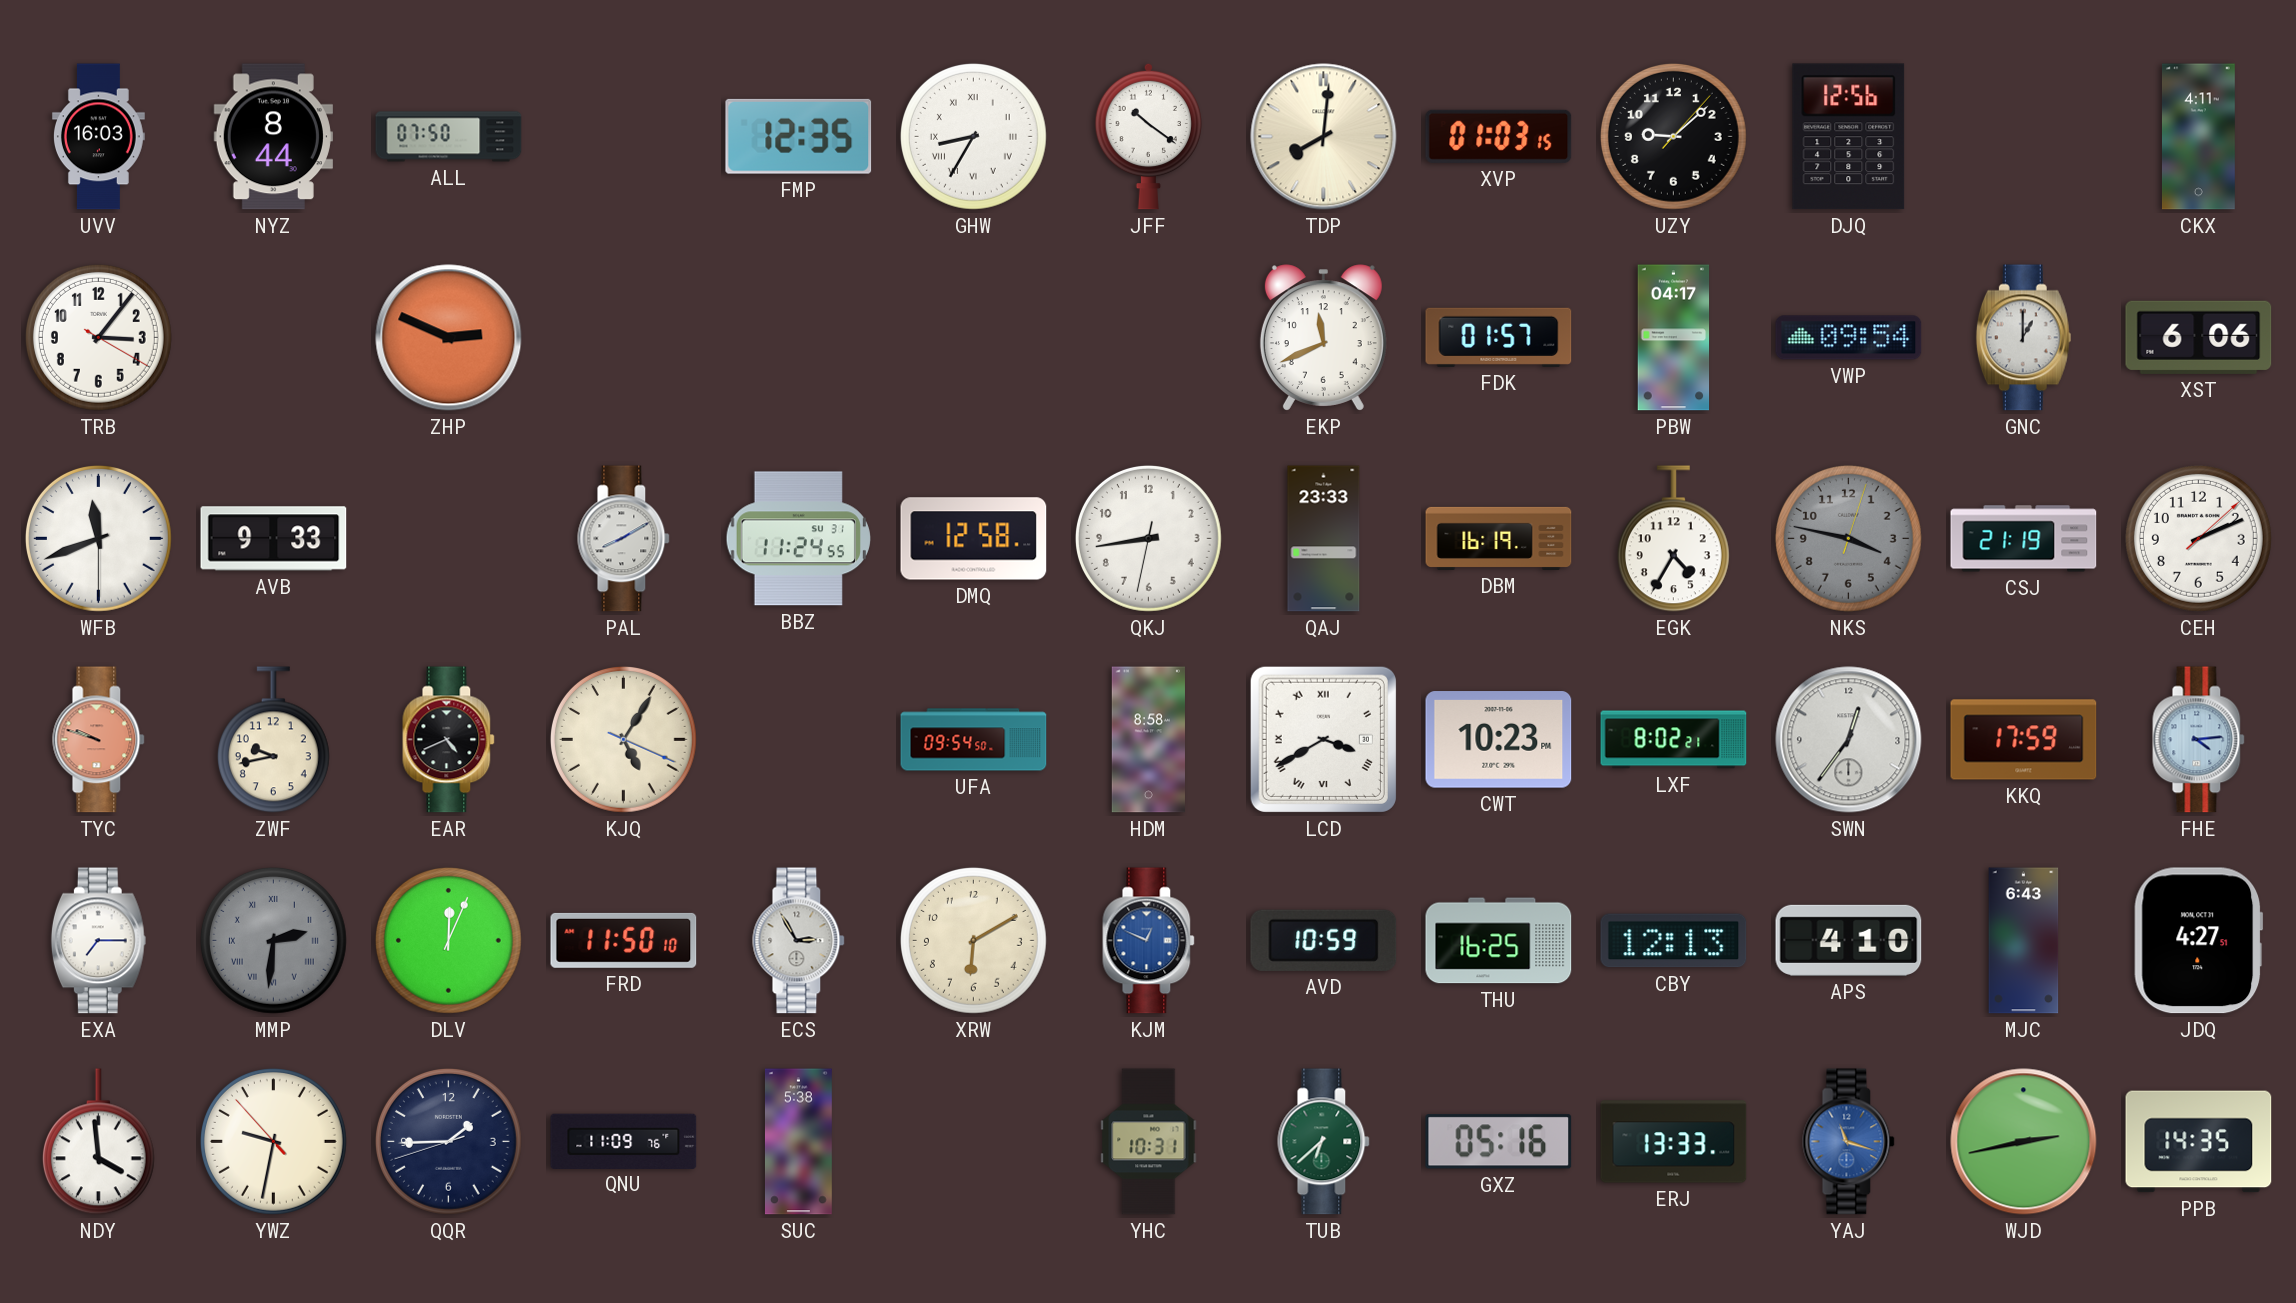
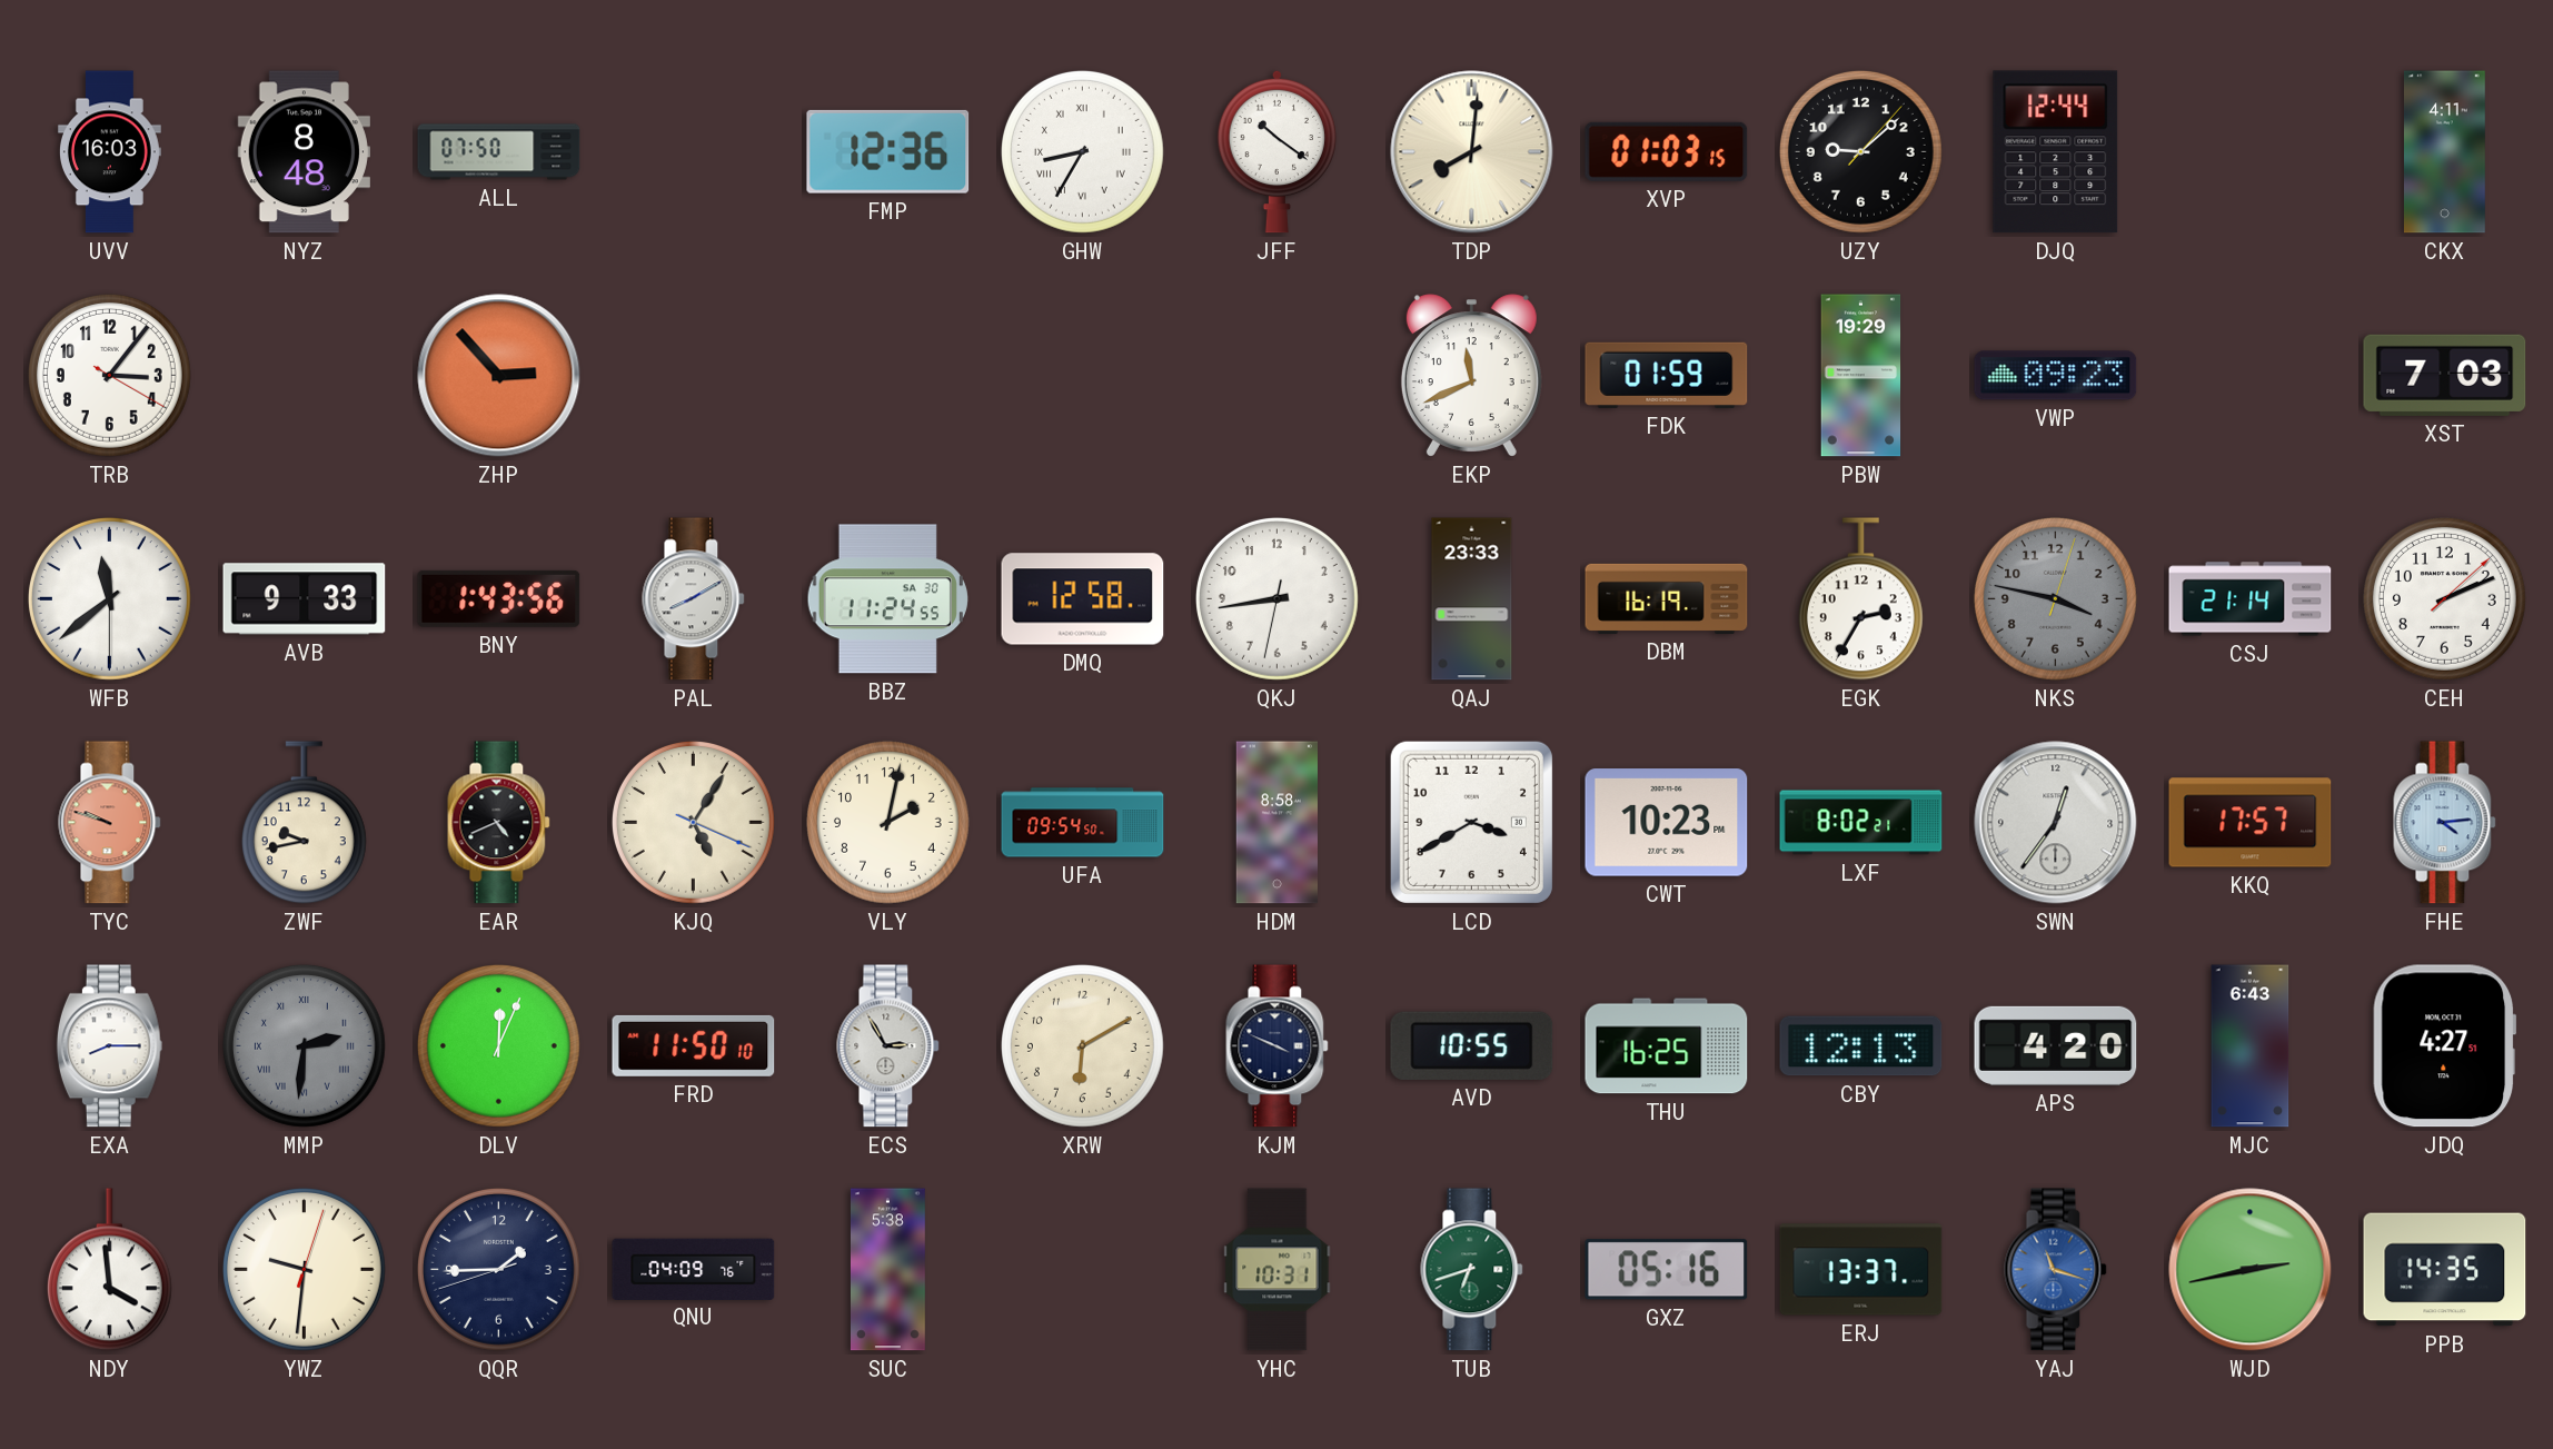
NYZ: 8:44 -> 8:48 (304, 152)
FMP: 12:35 -> 12:36 (888, 151)
DJQ: 12:56 -> 12:44 (2056, 152)
ZHP: 2:49 -> 2:53 (499, 376)
FDK: 01:57 -> 01:59 (1667, 375)
PBW: 04:17 -> 19:29 (1861, 376)
VWP: 09:54 -> 09:23 (2056, 376)
GNC: 1:00 -> none (2023, 338)
XST: 6:06 -> 7:03 (2445, 375)
WFB: 11:41 -> 11:38 (109, 598)
BNY: none -> 1:43 (499, 598)
BBZ date: SU 31 -> SA 30 (887, 599)
EGK: 4:35 -> 2:35 (1860, 599)
CSJ: 21:19 -> 21:14 (2251, 599)
VLY: none -> 2:02 (887, 822)
LCD numerals: Roman -> Arabic (1471, 822)
KKQ: 17:59 -> 17:57 (2251, 823)
EXA: 7:15 -> 8:15 (109, 1046)
KJM: 12:49 -> 3:49 (1278, 1046)
KJM dial: blue -> navy (1278, 1046)
AVD: 10:59 -> 10:55 (1472, 1045)
APS: 4:10 -> 4:20 (2056, 1045)
YWZ: 9:31:53 -> 9:31:03 (304, 1269)
QNU: 11:09 -> 04:09 (694, 1269)
TUB: 6:38 -> 6:42 (1472, 1270)
ERJ: 13:33 -> 13:37 (1861, 1270)
